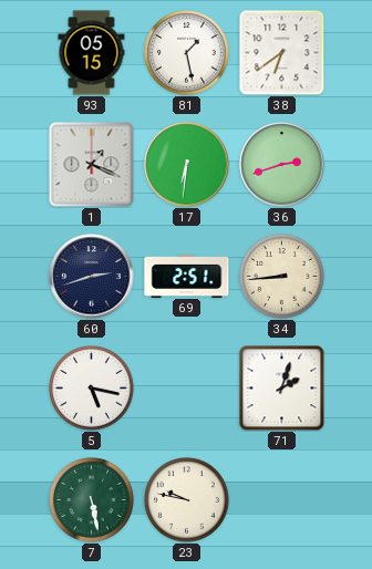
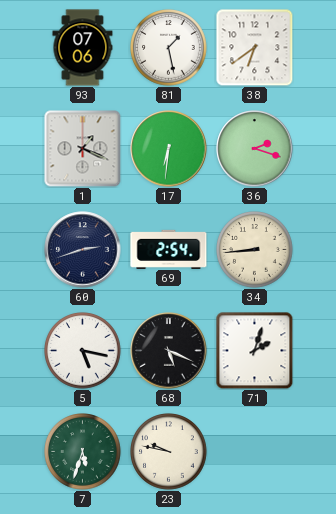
93: 05:15 -> 07:06 (83, 48)
36: 2:42 -> 2:18 (255, 149)
69: 2:51 -> 2:54 (169, 249)
68: none -> 5:19 (169, 351)
7: 5:28 -> 5:33 (83, 452)
